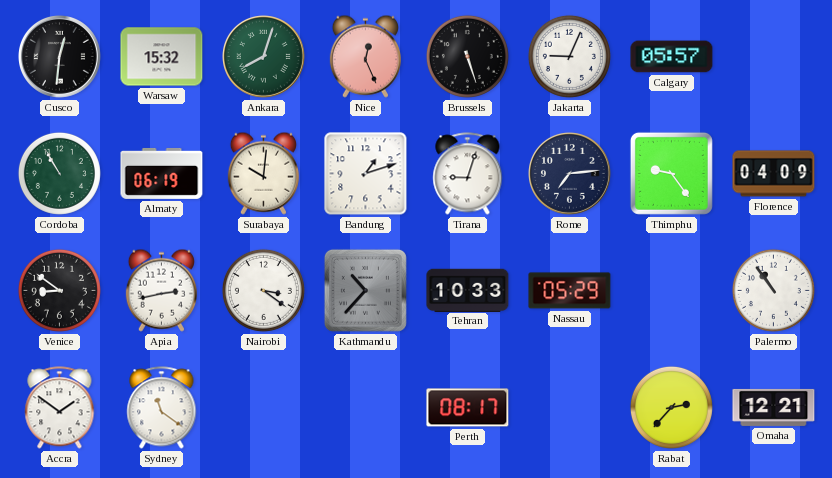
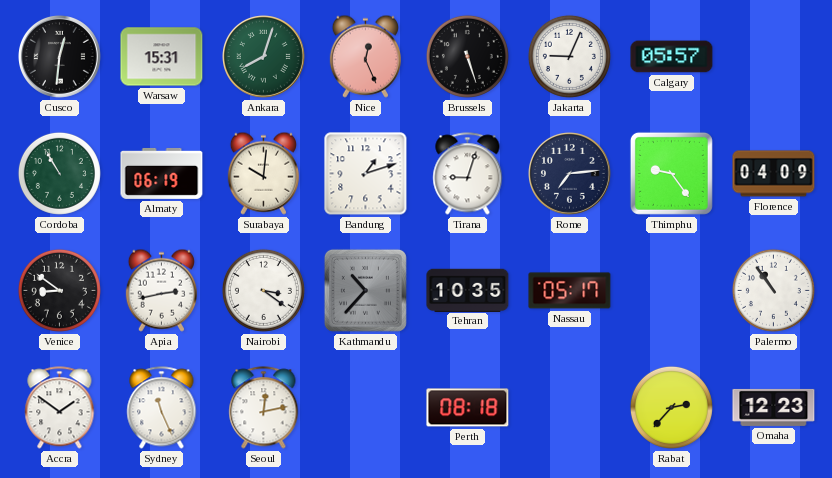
Warsaw: 15:32 -> 15:31 (162, 57)
Tehran: 10:33 -> 10:35 (468, 290)
Nassau: 05:29 -> 05:17 (570, 291)
Sydney: 11:21 -> 11:26 (162, 408)
Seoul: none -> 12:13 (264, 408)
Perth: 08:17 -> 08:18 (468, 408)
Omaha: 12:21 -> 12:23 (774, 407)
